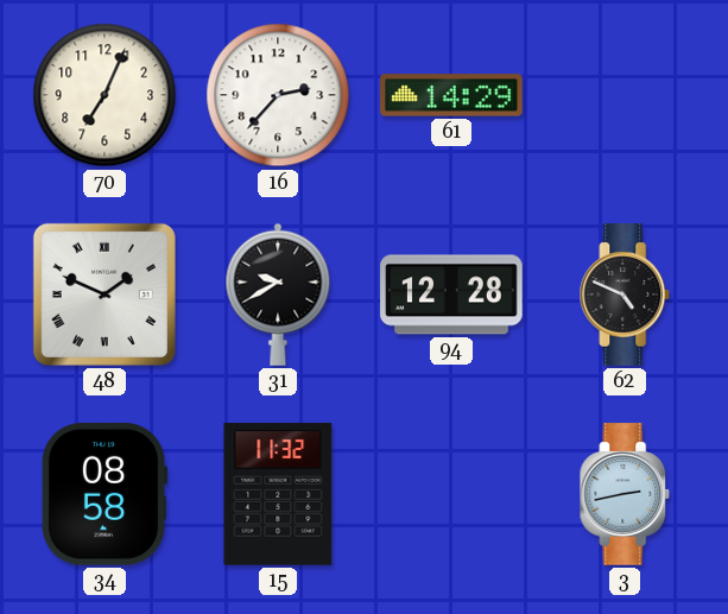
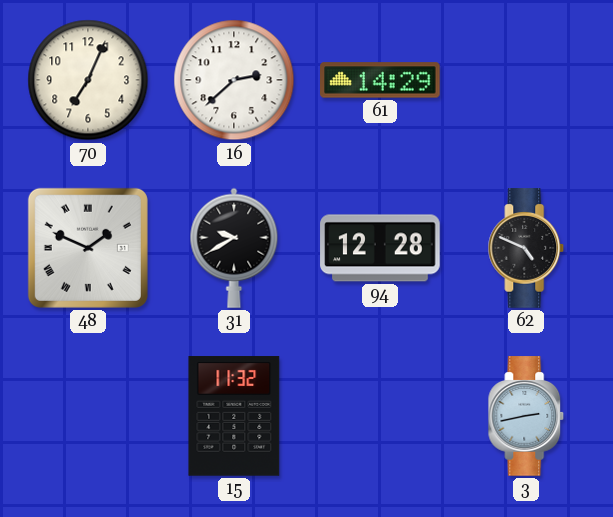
16: 2:37 -> 2:38 (234, 80)
34: 08:58 -> none (103, 495)
